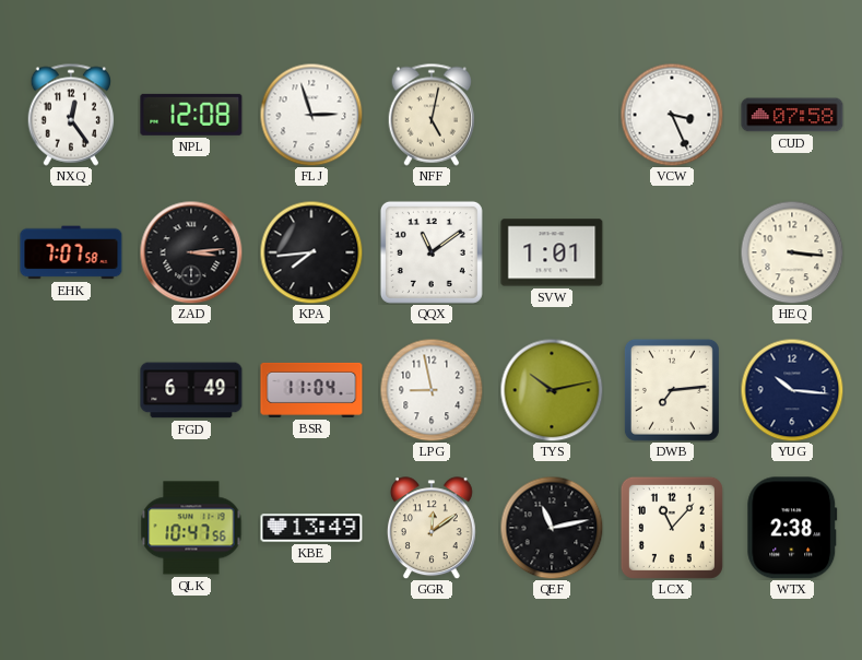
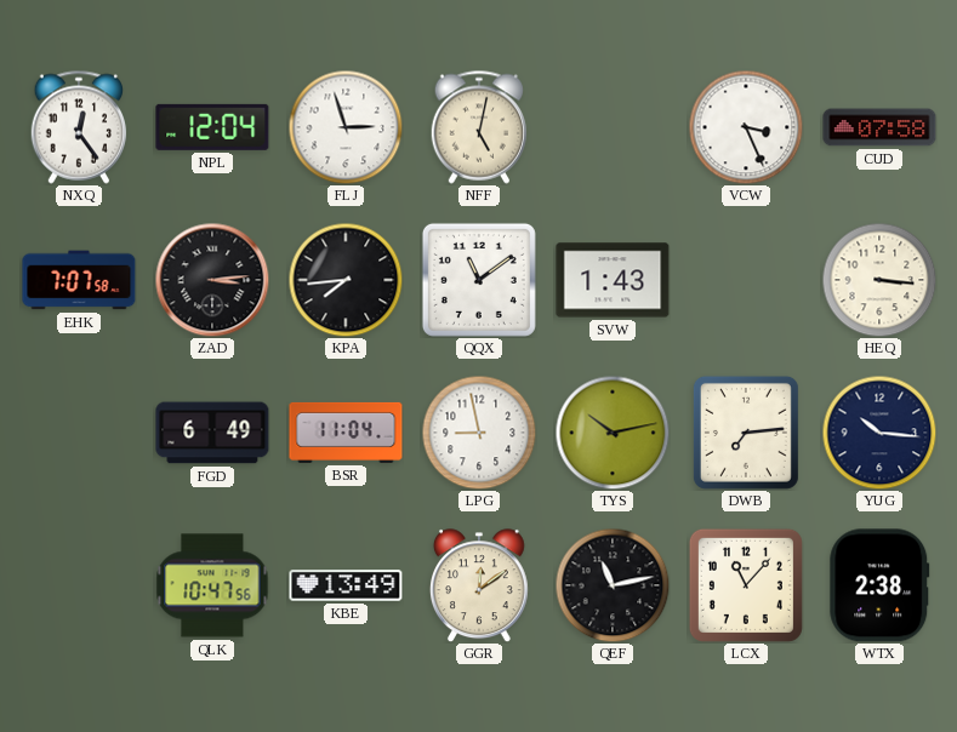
NPL: 12:08 -> 12:04 (212, 127)
SVW: 1:01 -> 1:43 (613, 280)
